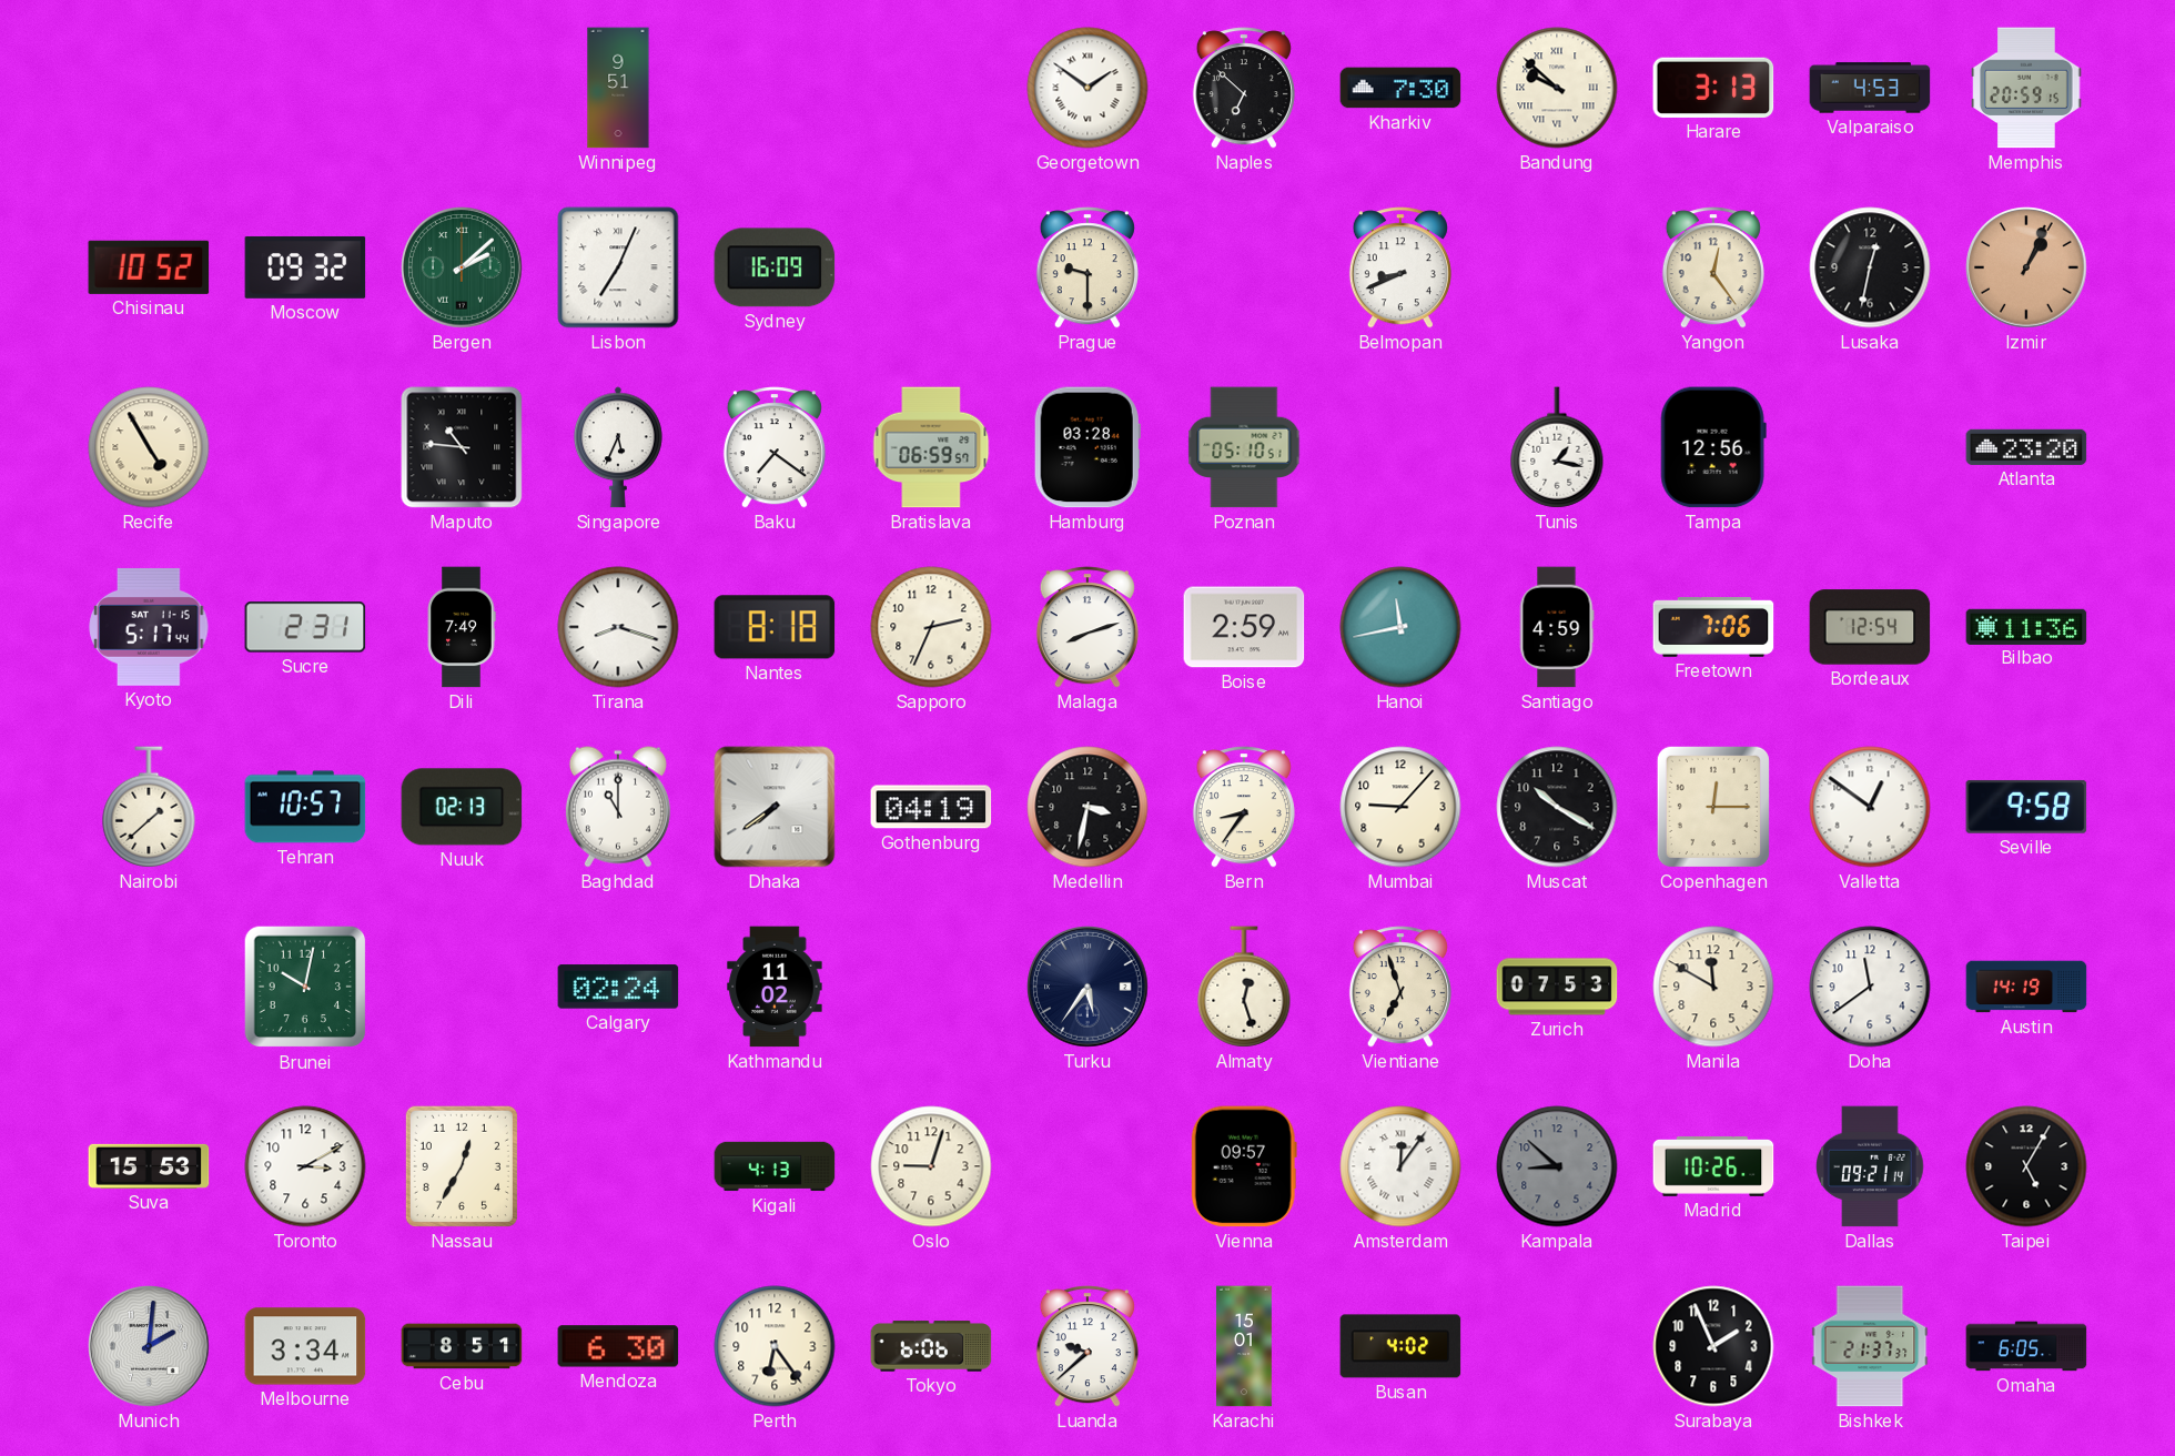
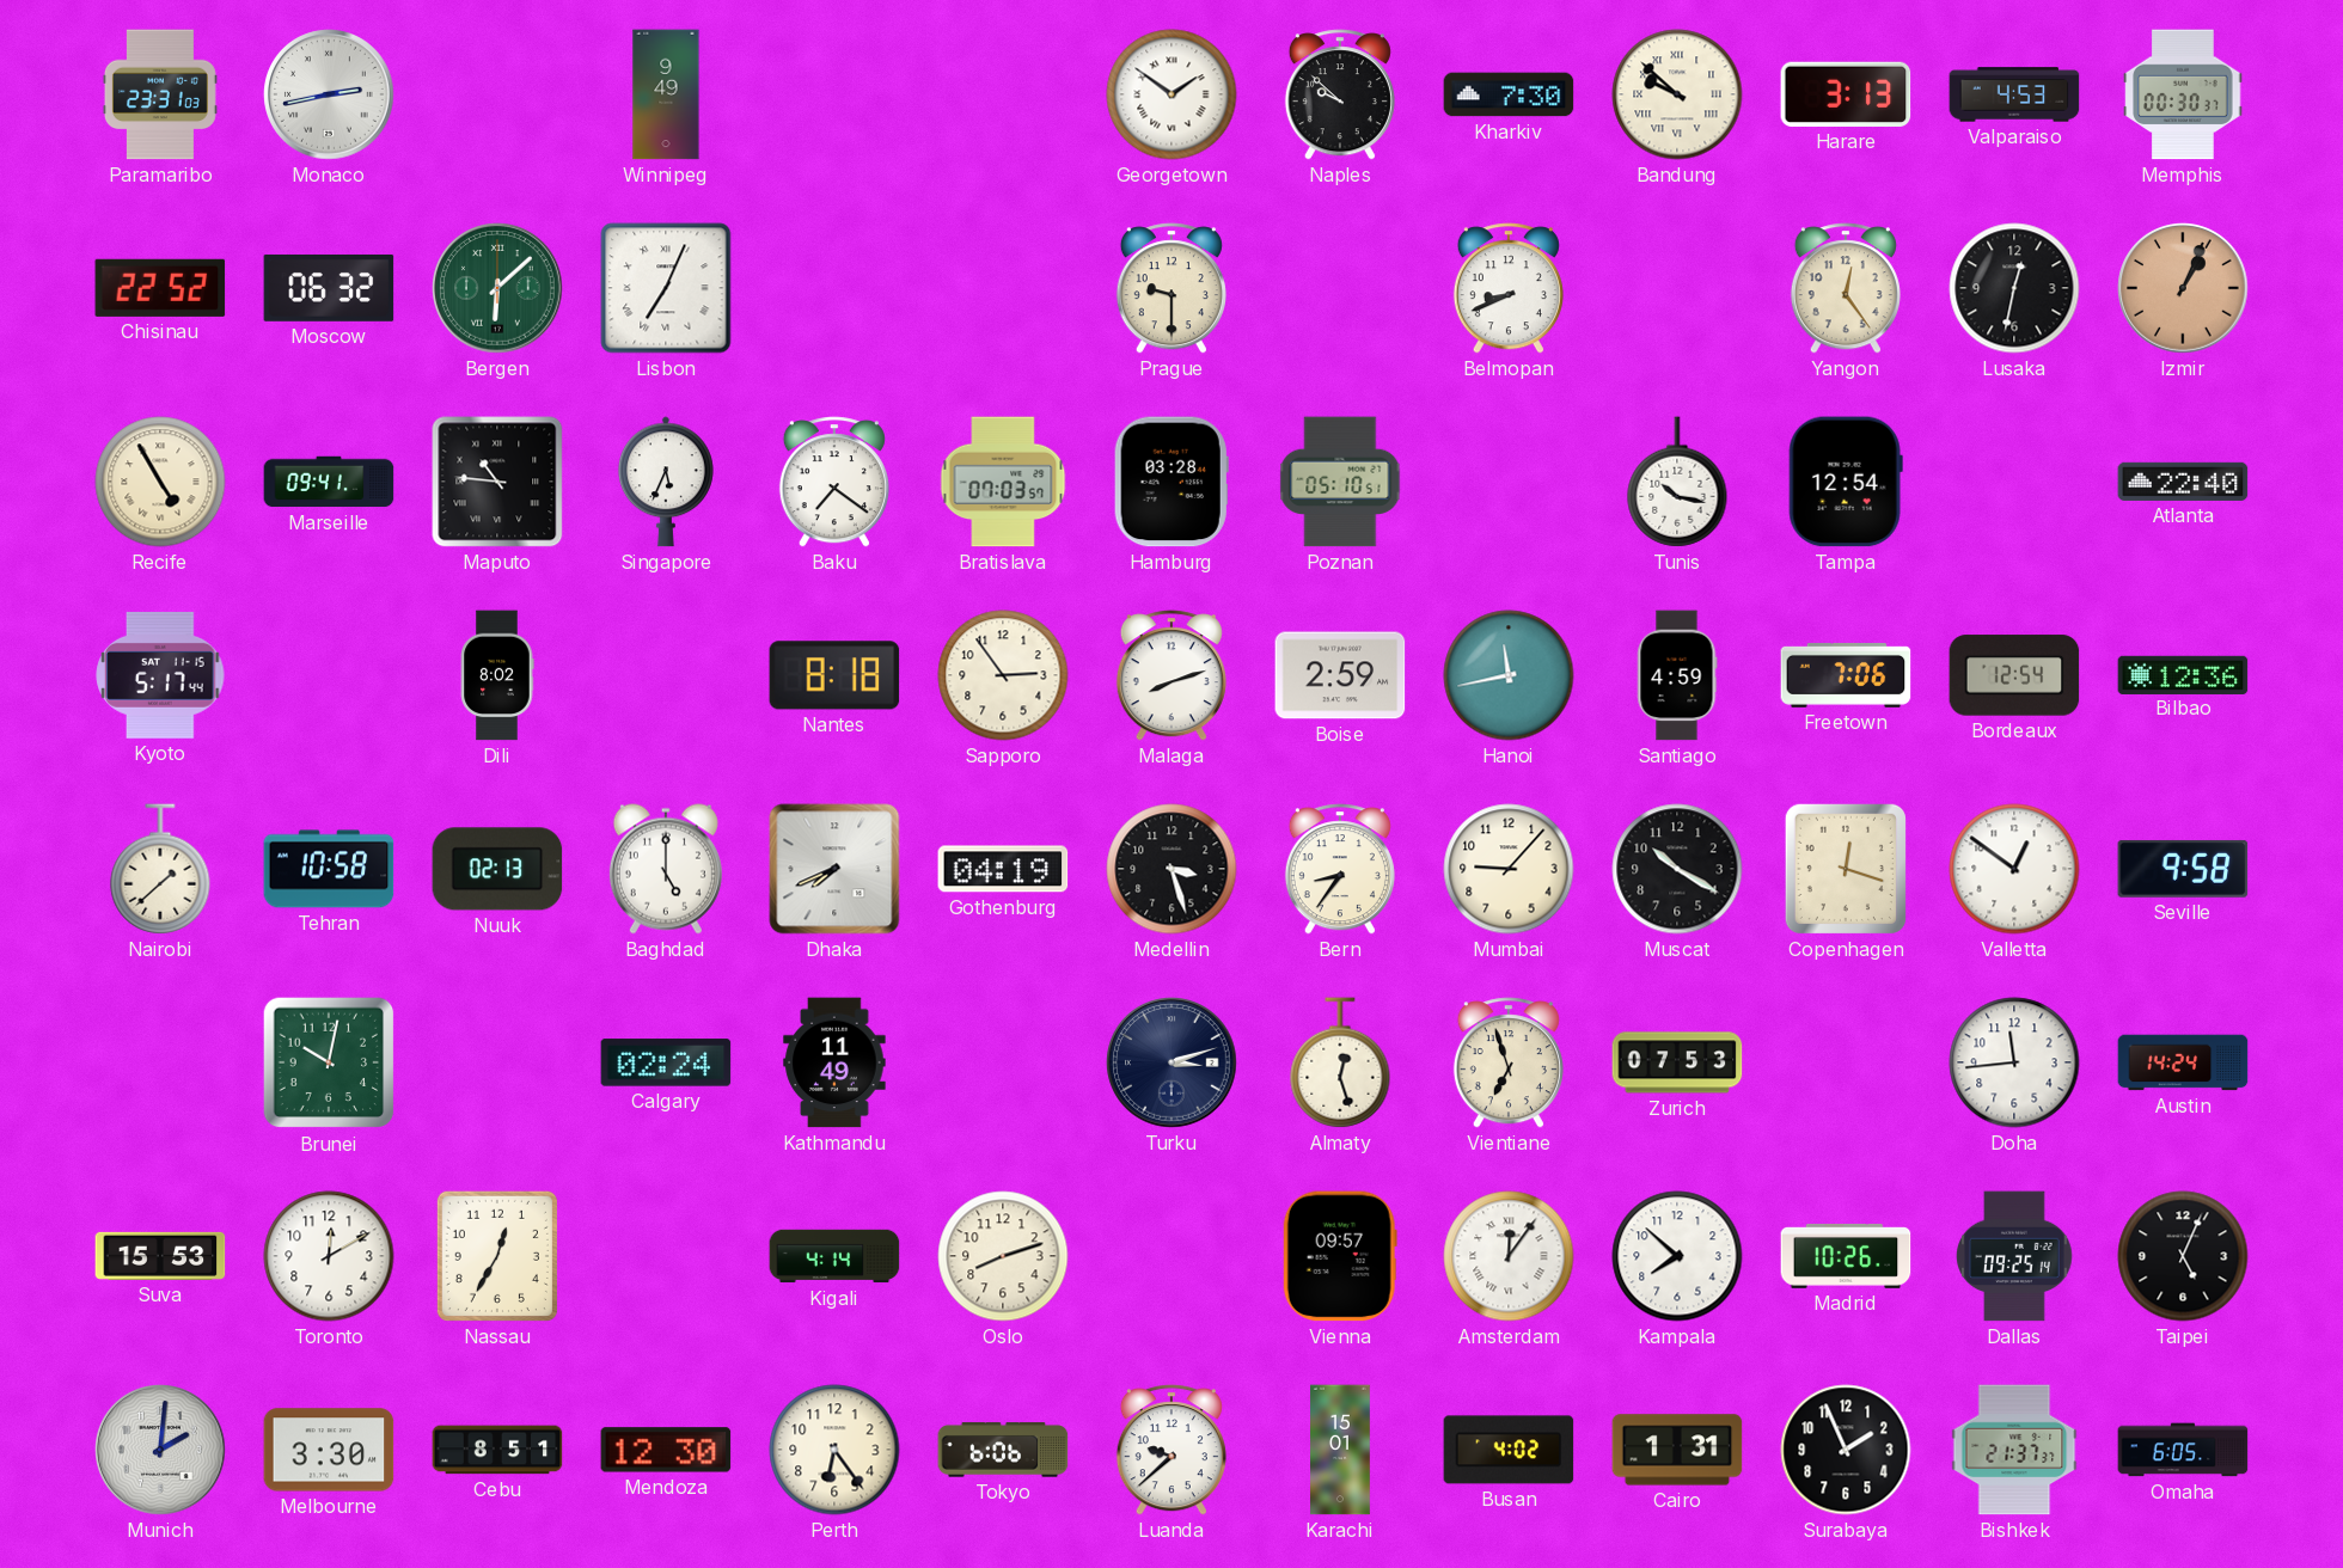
Paramaribo: none -> 23:31 (160, 94)
Monaco: none -> 2:43 (329, 94)
Winnipeg: 9:51 -> 9:49 (666, 94)
Naples: 6:52 -> 9:52 (1340, 94)
Memphis: 20:59 -> 00:30 (2183, 94)
Chisinau: 10:52 -> 22:52 (160, 288)
Moscow: 09:32 -> 06:32 (329, 288)
Bergen: 2:08 -> 6:08 (497, 288)
Sydney: 16:09 -> none (775, 267)
Marseille: none -> 09:41 (329, 482)
Bratislava: 06:59 -> 07:03 (1003, 482)
Tunis: 1:17 -> 10:17 (1677, 482)
Tampa: 12:56 -> 12:54 (1846, 482)
Atlanta: 23:20 -> 22:40 (2183, 482)
Sucre: 2:31 -> none (305, 627)
Dili: 7:49 -> 8:02 (497, 675)
Tirana: 8:18 -> none (618, 627)
Sapporo: 2:34 -> 2:54 (1003, 675)
Bilbao: 11:36 -> 12:36 (2183, 674)
Tehran: 10:57 -> 10:58 (329, 869)
Baghdad: 11:00 -> 5:00 (666, 869)
Dhaka: 7:39 -> 7:41 (834, 869)
Medellin: 3:32 -> 3:27 (1171, 869)
Copenhagen: 12:15 -> 12:18 (1846, 869)
Kathmandu: 11:02 -> 11:49 (834, 1062)
Turku: 5:36 -> 3:12 (1171, 1062)
Manila: 11:50 -> none (1713, 987)
Doha: 11:39 -> 11:44 (2014, 1062)
Austin: 14:19 -> 14:24 (2183, 1062)
Toronto: 3:10 -> 12:10 (329, 1256)
Kigali: 4:13 -> 4:14 (834, 1256)
Oslo: 9:03 -> 8:12 (1003, 1256)
Kampala: 8:52 -> 7:52 (1677, 1256)
Kampala dial: grey -> white (1677, 1256)
Dallas: 09:21 -> 09:25 (2014, 1256)
Taipei: 5:05 -> 5:04 (2183, 1256)
Melbourne: 3:34 -> 3:30 (329, 1450)
Mendoza: 6:30 -> 12:30 (666, 1450)
Cairo: none -> 1:31 (1677, 1450)
